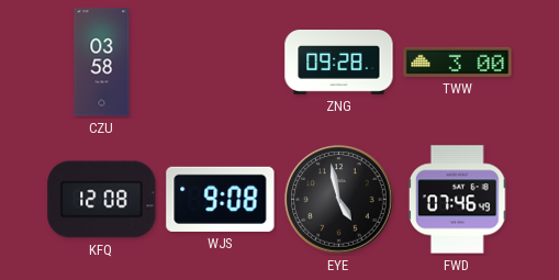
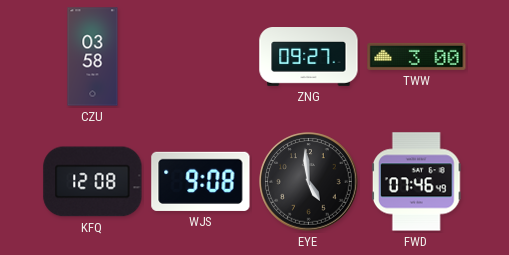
ZNG: 09:28 -> 09:27 (309, 57)
EYE: 4:58 -> 4:59 (309, 182)
